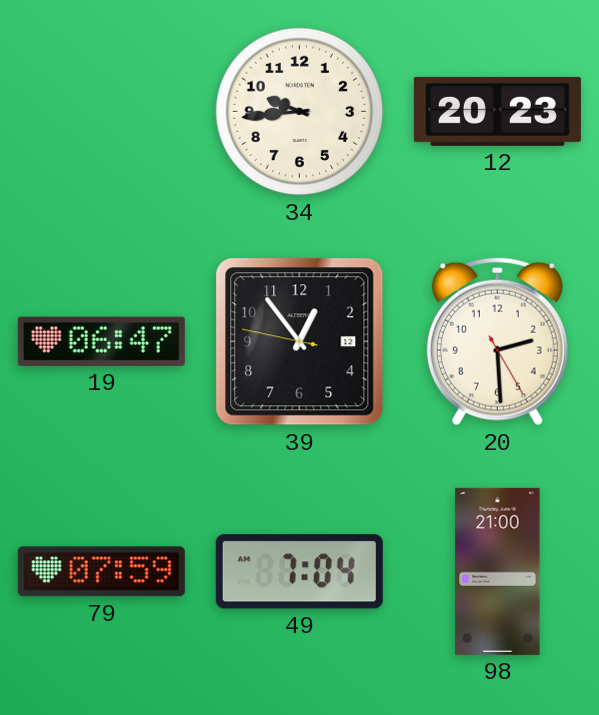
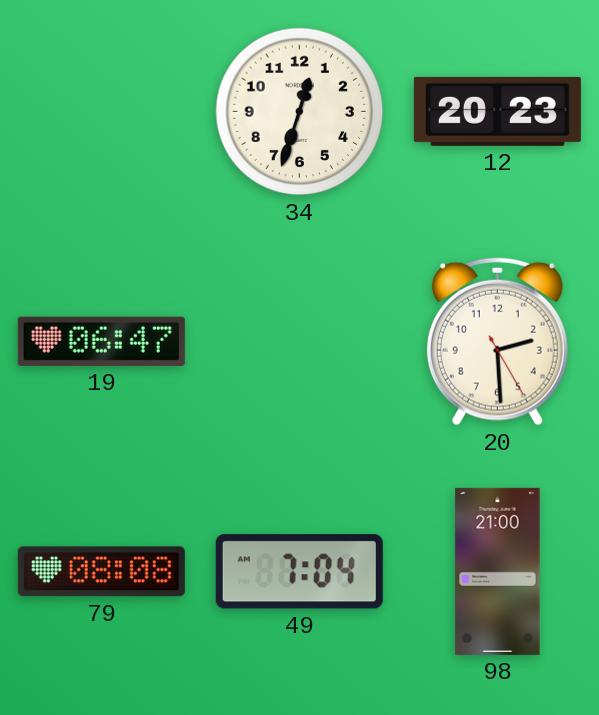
34: 9:44 -> 12:33 (300, 112)
39: 12:53 -> none (300, 342)
79: 07:59 -> 08:08 (101, 572)
